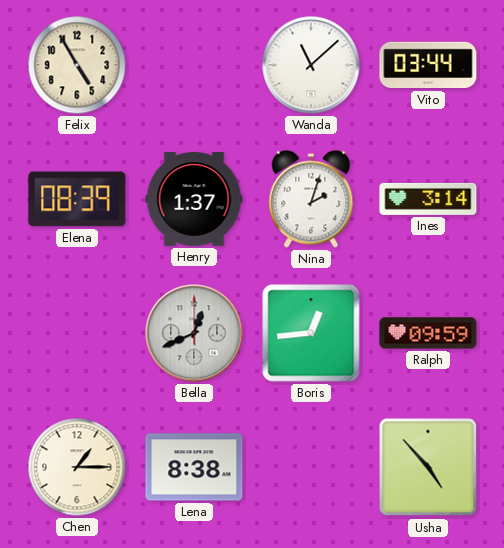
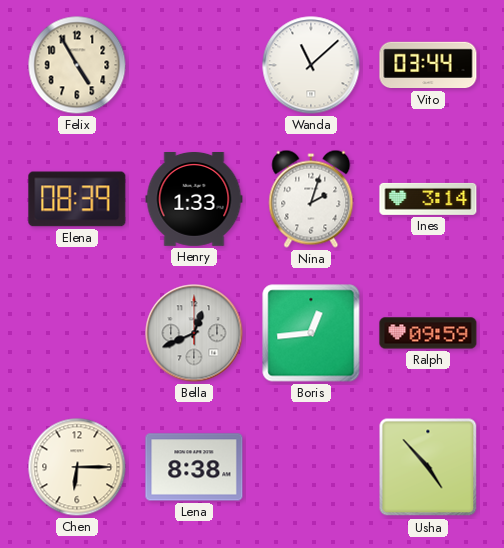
Henry: 1:37 -> 1:33 (194, 200)
Chen: 1:15 -> 6:15 (77, 467)
